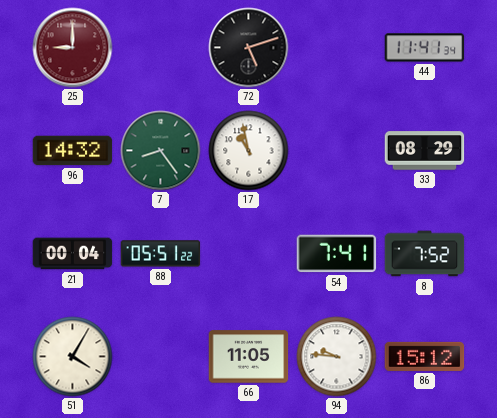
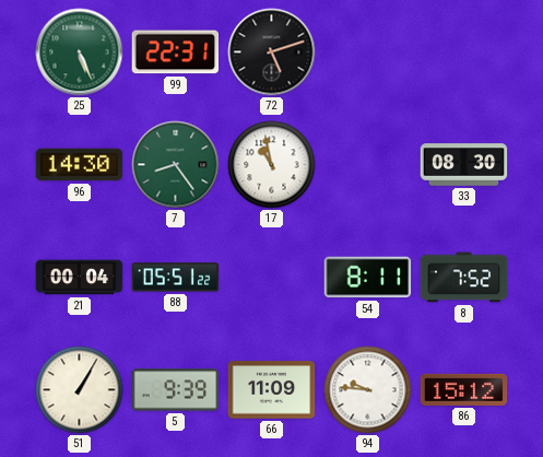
25: 9:00 -> 5:26 (80, 52)
25 dial: burgundy -> green (80, 52)
99: none -> 22:31 (176, 52)
44: 11:41 -> none (425, 48)
96: 14:32 -> 14:30 (80, 165)
33: 08:29 -> 08:30 (464, 165)
54: 7:41 -> 8:11 (368, 278)
51: 4:05 -> 1:05 (80, 390)
5: none -> 9:39 (176, 390)
66: 11:05 -> 11:09 (272, 390)
